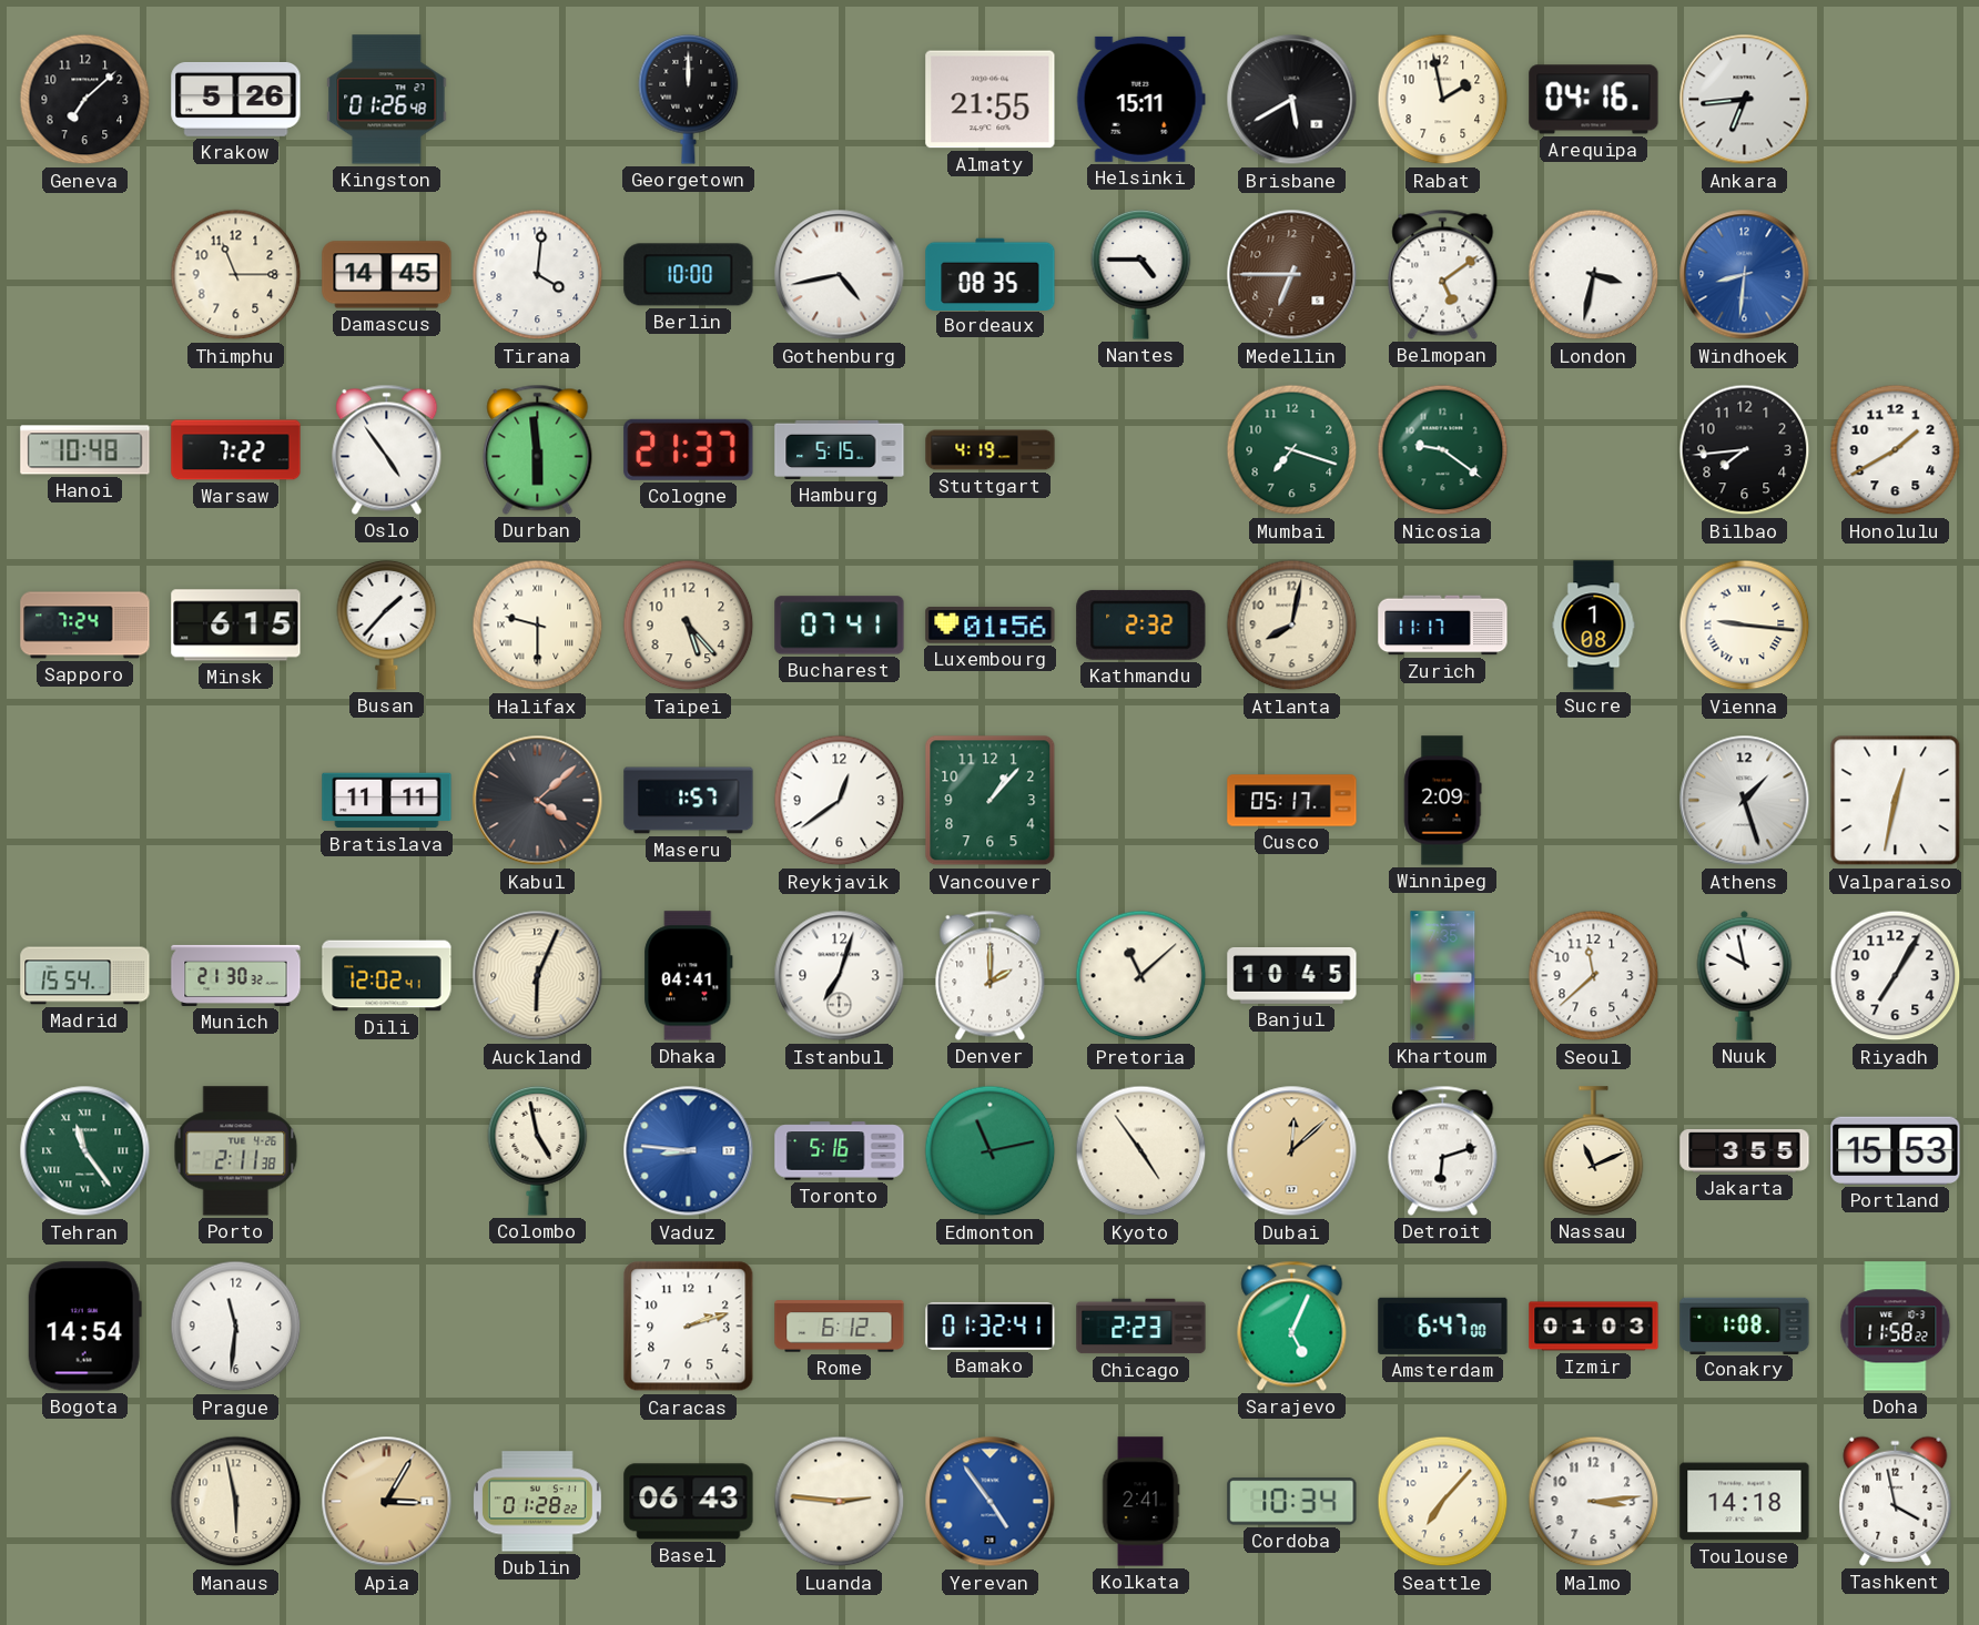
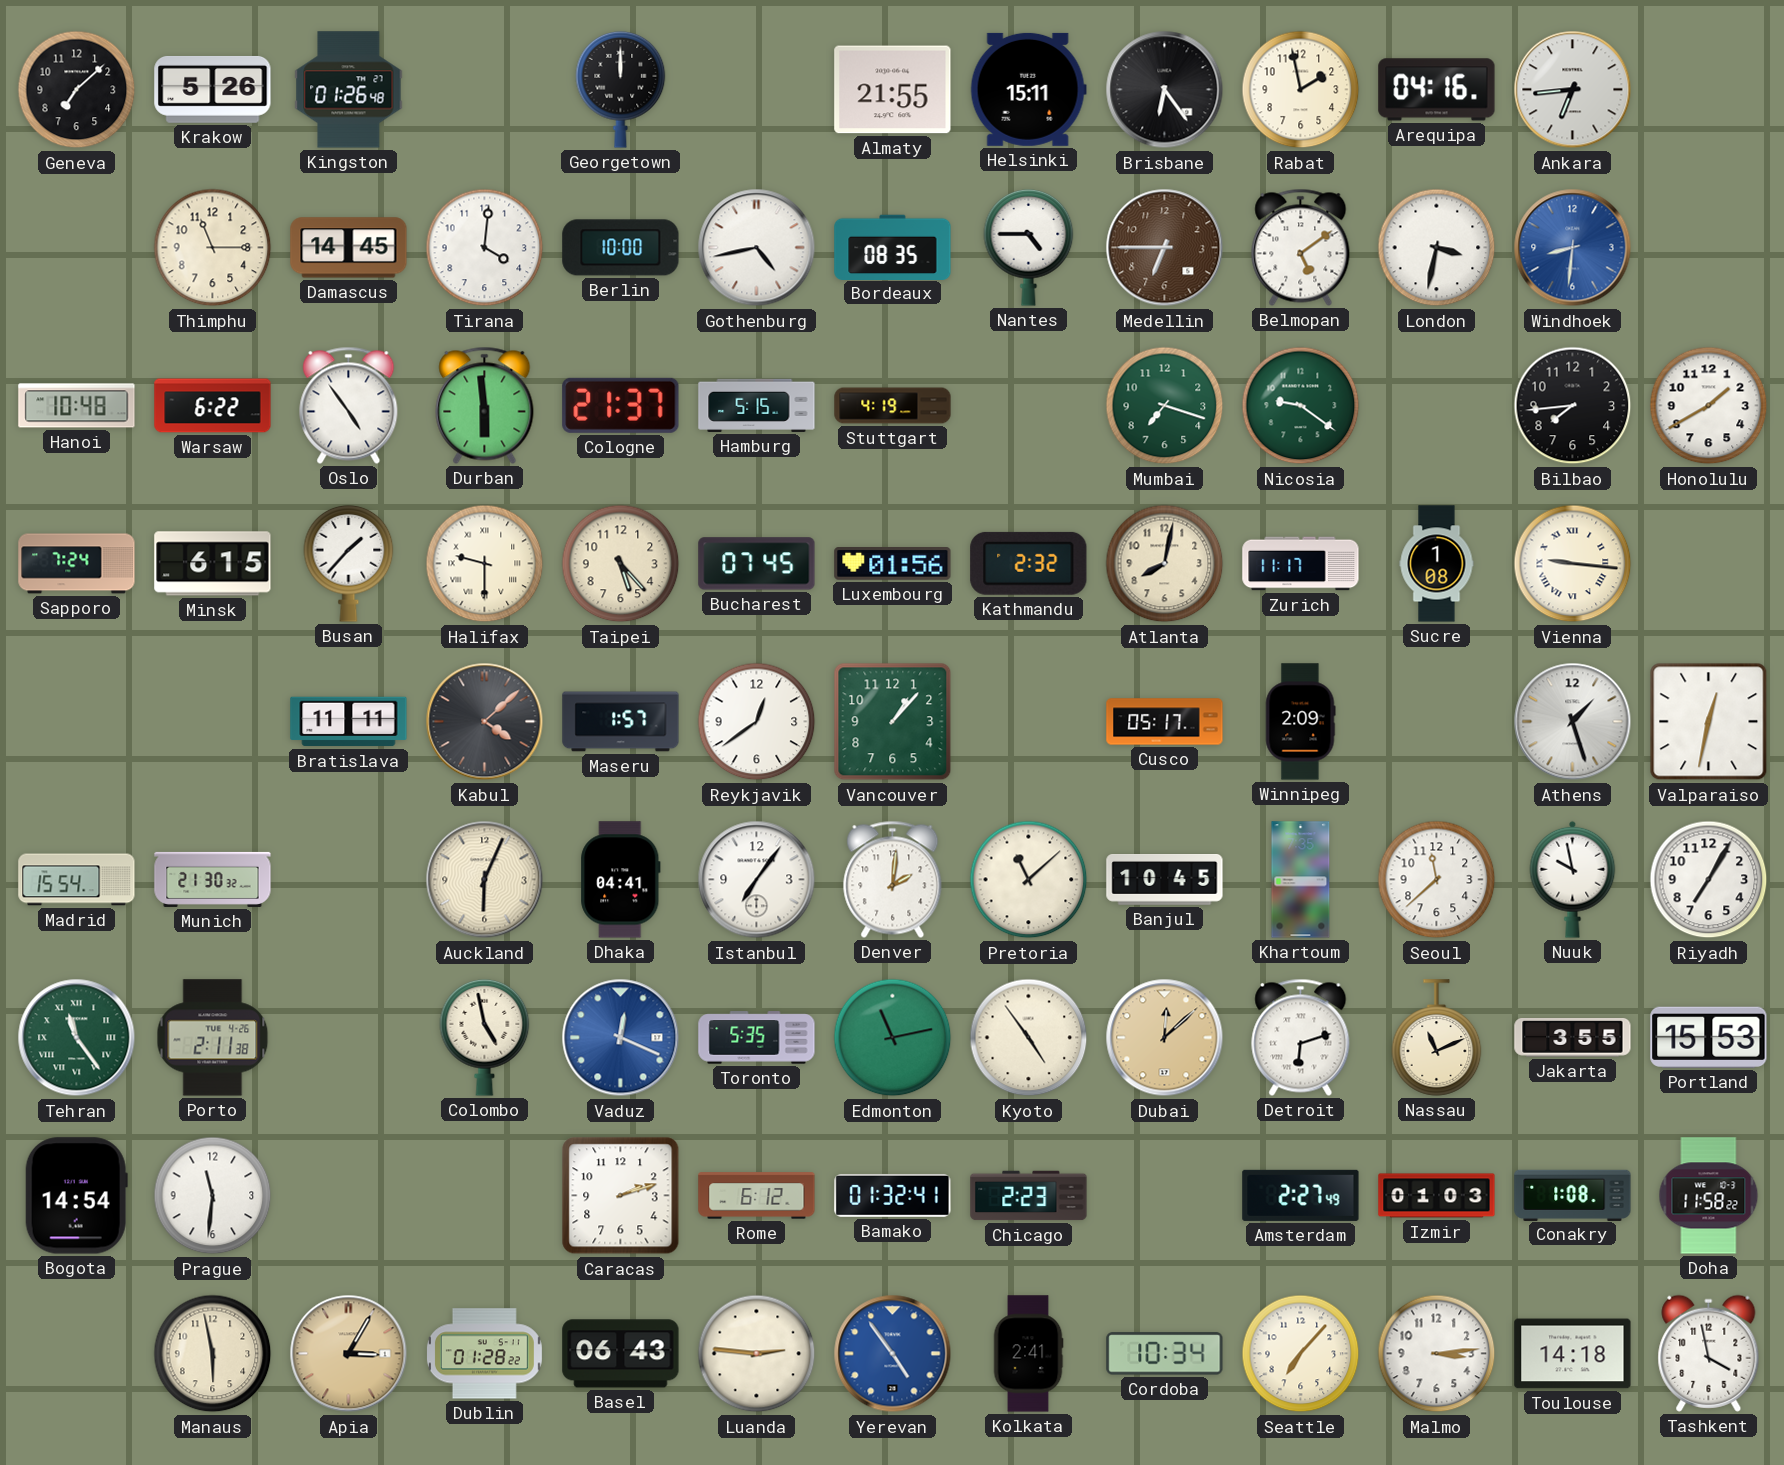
Brisbane: 5:40 -> 6:24 (1165, 90)
Warsaw: 7:22 -> 6:22 (213, 406)
Bucharest: 07:41 -> 07:45 (757, 564)
Dili: 12:02 -> none (387, 976)
Istanbul: 7:03 -> 7:06 (757, 880)
Denver: 2:00 -> 2:01 (893, 879)
Vaduz: 8:46 -> 12:19 (621, 1038)
Toronto: 5:16 -> 5:35 (757, 1038)
Sarajevo: 5:04 -> none (1292, 1326)
Amsterdam: 6:47 -> 2:27 (1301, 1195)
